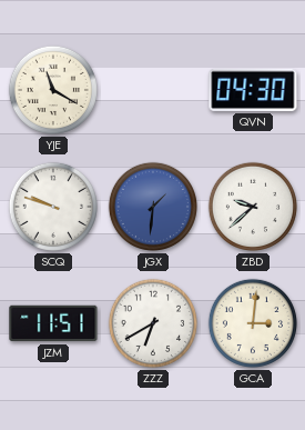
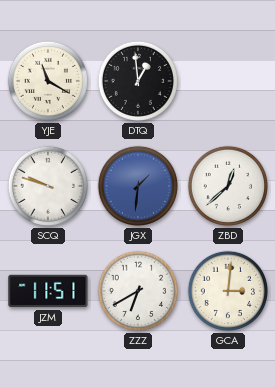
DTQ: none -> 12:59 (138, 81)
QVN: 04:30 -> none (253, 90)
ZBD: 9:38 -> 12:38 (228, 186)
